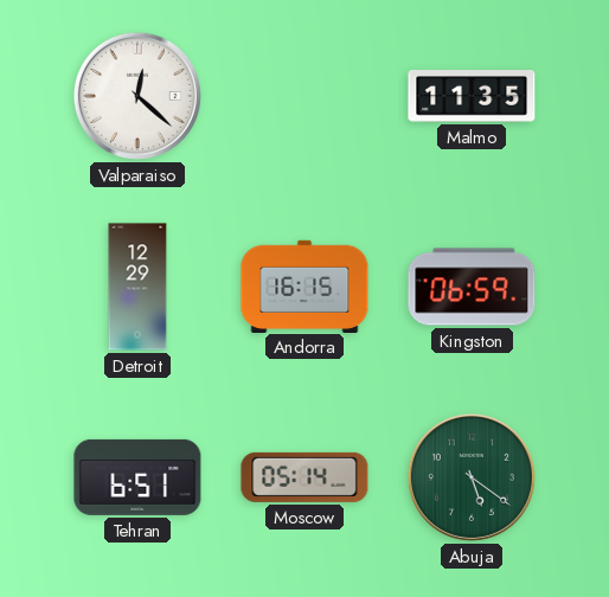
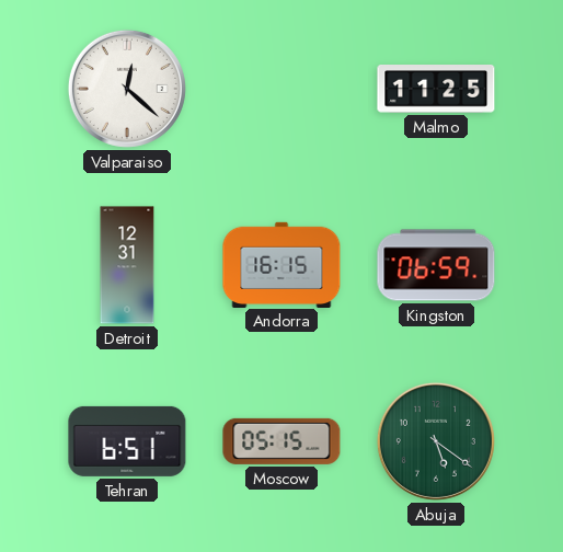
Malmo: 11:35 -> 11:25 (436, 89)
Detroit: 12:29 -> 12:31 (127, 265)
Moscow: 05:14 -> 05:15 (281, 441)
